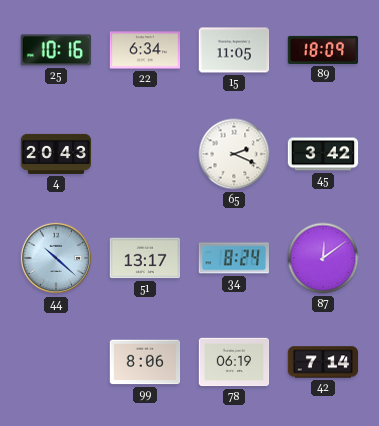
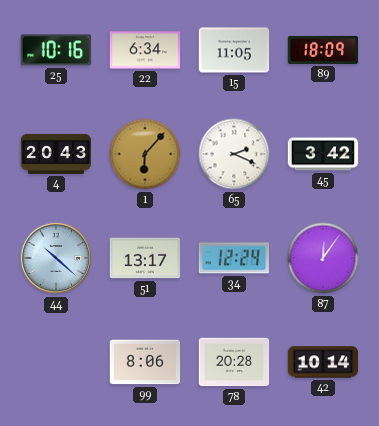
1: none -> 6:07 (145, 154)
34: 8:24 -> 12:24 (233, 258)
87: 12:09 -> 12:06 (323, 258)
78: 06:19 -> 20:28 (234, 362)
42: 7:14 -> 10:14 (323, 362)
